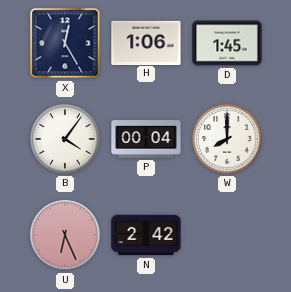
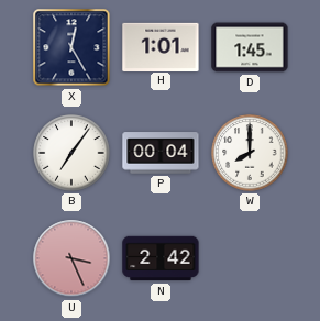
H: 1:06 -> 1:01 (161, 46)
B: 4:06 -> 7:06 (71, 153)
U: 6:26 -> 3:26 (71, 258)
